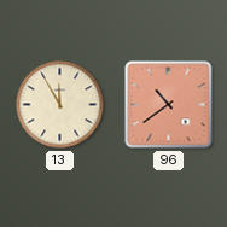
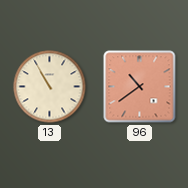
13: 11:55 -> 10:55 (50, 87)
